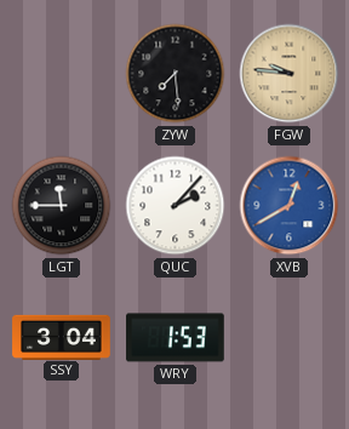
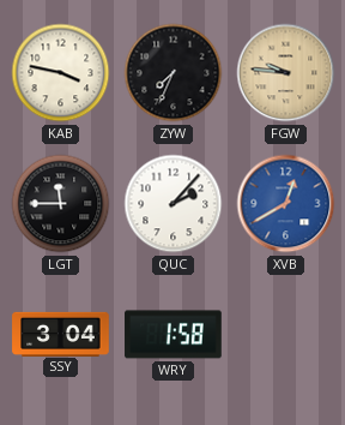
KAB: none -> 3:47 (61, 73)
ZYW: 7:29 -> 7:34 (174, 73)
WRY: 1:53 -> 1:58 (174, 335)
